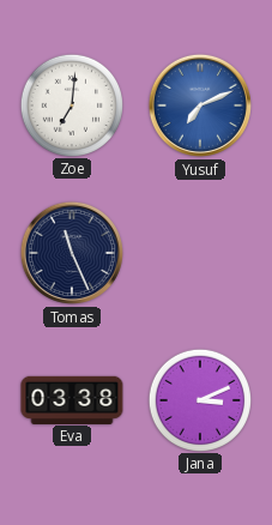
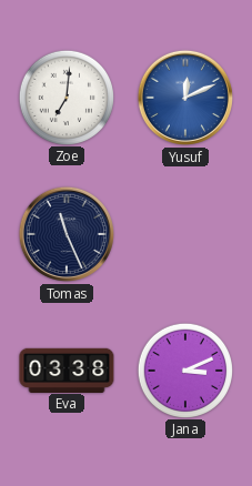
Yusuf: 7:11 -> 12:11 (185, 98)
